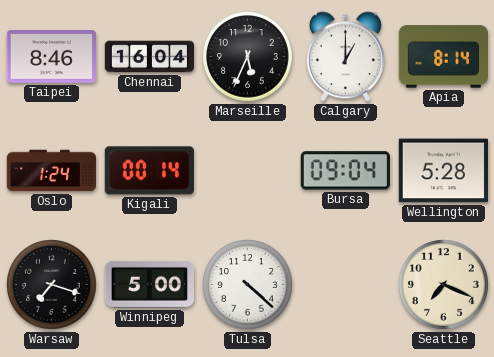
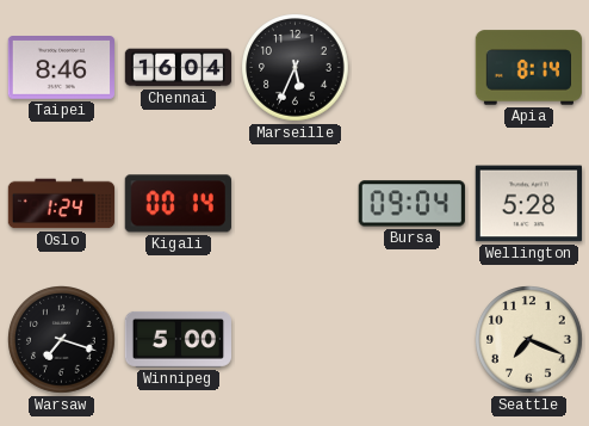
Calgary: 1:00 -> none (345, 57)
Tulsa: 4:22 -> none (248, 285)
